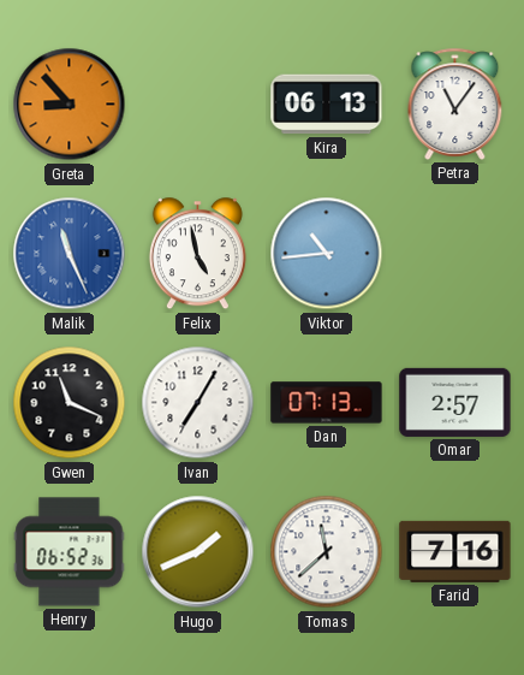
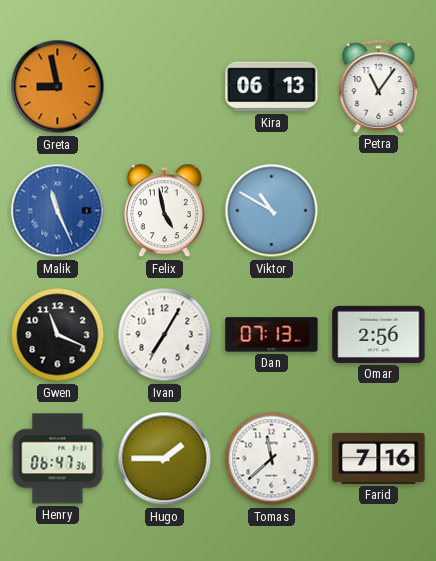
Greta: 8:53 -> 8:58 (58, 87)
Viktor: 10:44 -> 10:50 (272, 211)
Omar: 2:57 -> 2:56 (379, 334)
Henry: 06:52 -> 06:47 (58, 459)
Hugo: 1:41 -> 1:45 (165, 459)
